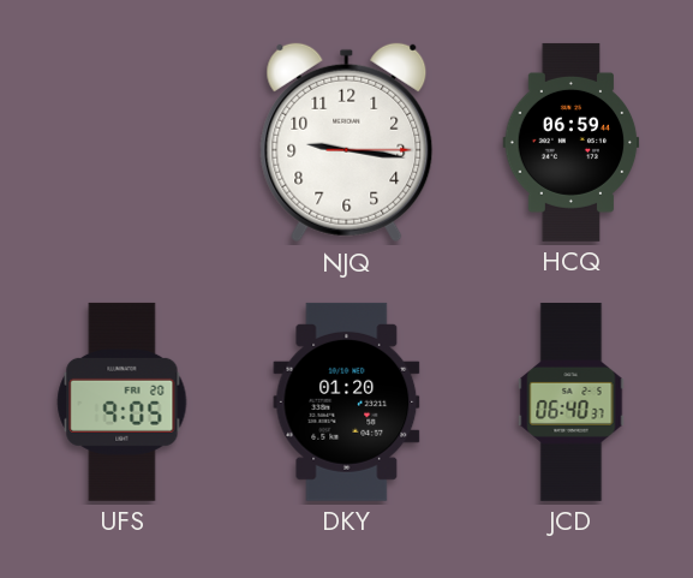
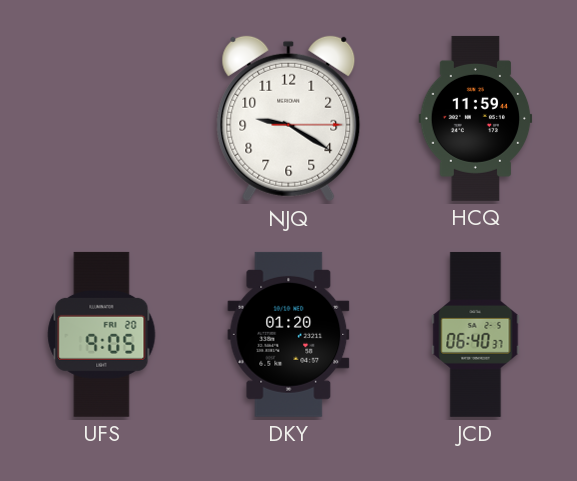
NJQ: 9:16 -> 9:20 (289, 119)
HCQ: 06:59 -> 11:59 (476, 118)
